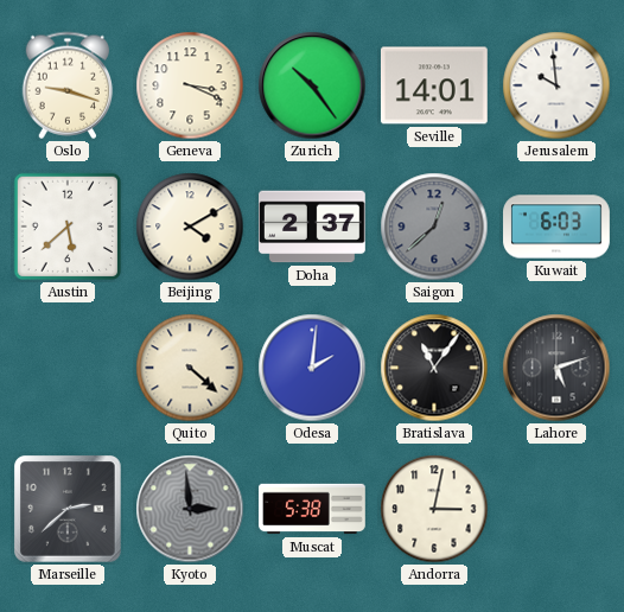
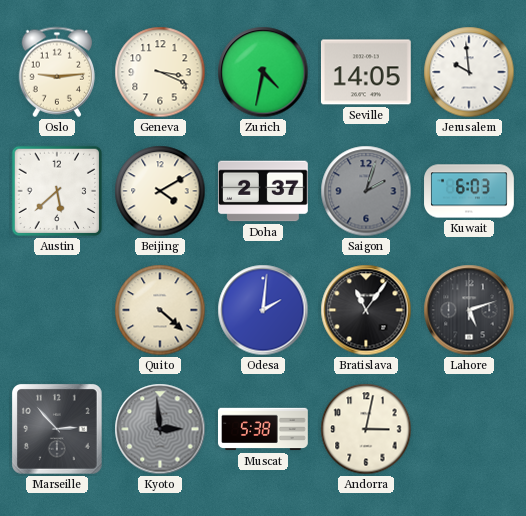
Oslo: 9:18 -> 9:14 (57, 72)
Zurich: 10:24 -> 4:32 (263, 72)
Seville: 14:01 -> 14:05 (366, 72)
Saigon: 12:38 -> 2:03 (366, 191)
Marseille: 2:38 -> 2:53 (58, 430)
